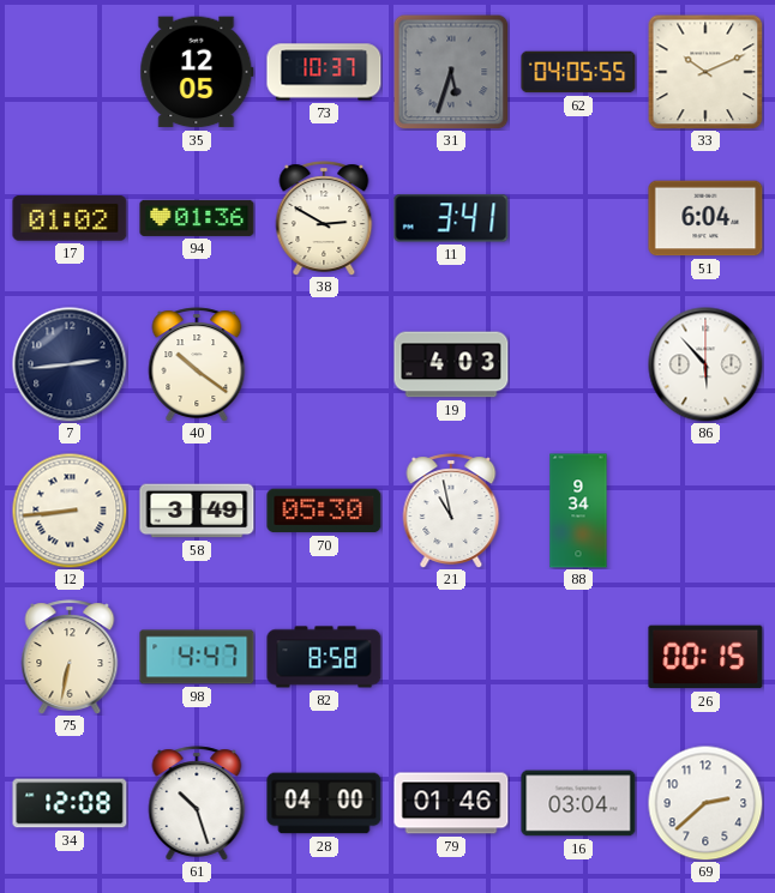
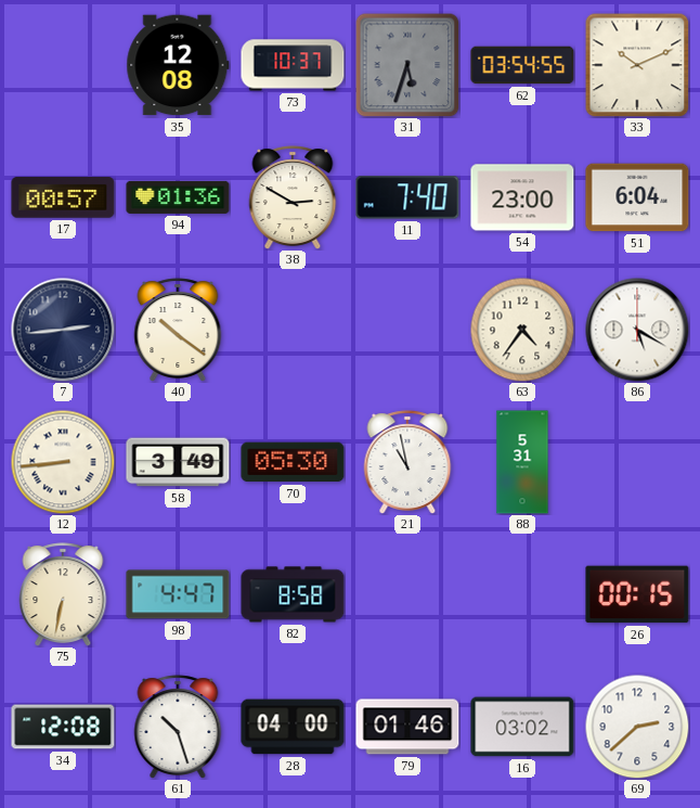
35: 12:05 -> 12:08 (178, 65)
62: 04:05 -> 03:54 (522, 65)
17: 01:02 -> 00:57 (63, 197)
11: 3:41 -> 7:40 (407, 197)
54: none -> 23:00 (522, 197)
19: 4:03 -> none (451, 364)
63: none -> 4:36 (522, 330)
86: 5:53 -> 5:20 (637, 330)
88: 9:34 -> 5:31 (522, 462)
16: 03:04 -> 03:02 (522, 727)
